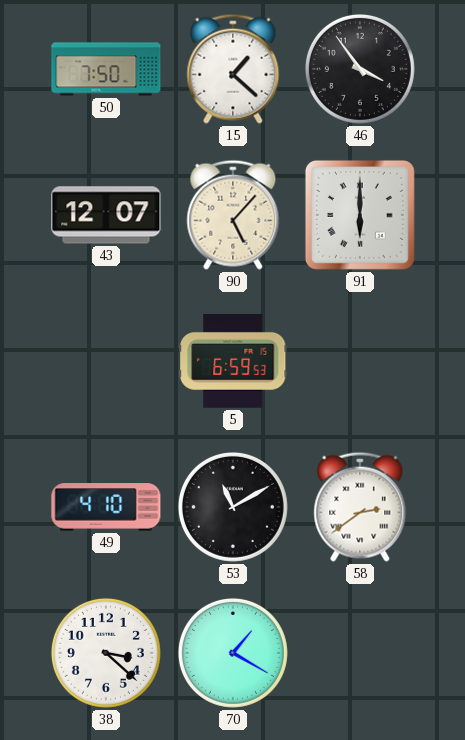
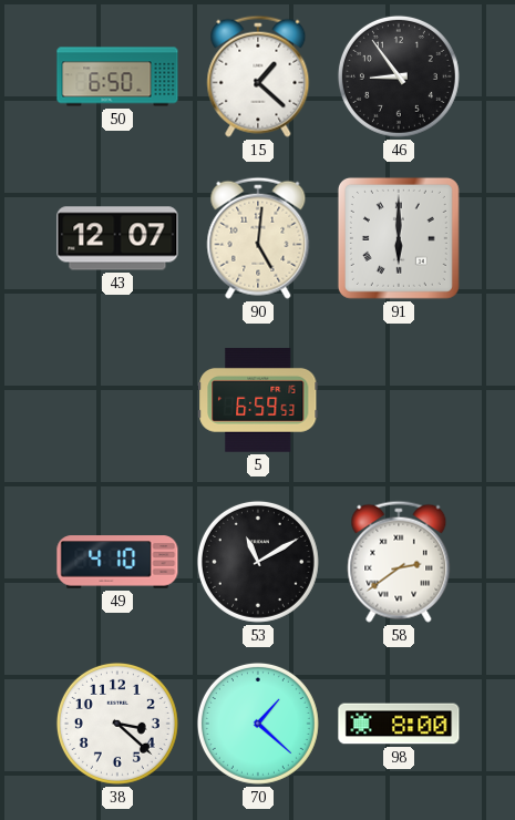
50: 7:50 -> 6:50 (117, 76)
46: 3:54 -> 8:54 (399, 76)
90: 5:07 -> 5:01 (258, 238)
70: 1:20 -> 1:22 (258, 724)
98: none -> 8:00 (399, 724)
